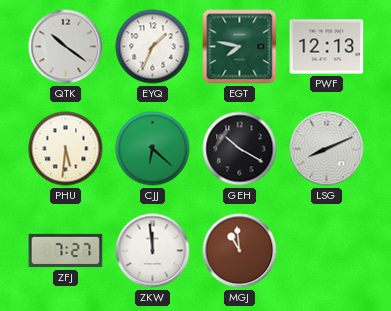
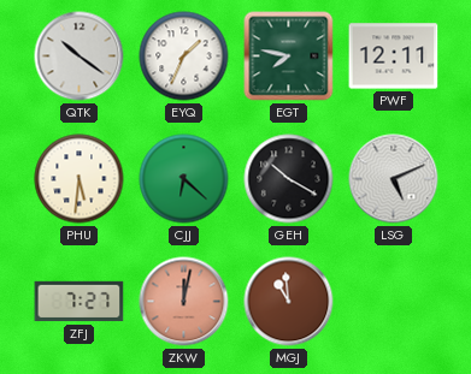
PWF: 12:13 -> 12:11 (394, 57)
LSG: 8:11 -> 5:11 (394, 179)
ZKW: 11:59 -> 12:02 (184, 302)
ZKW dial: white -> salmon (184, 302)
